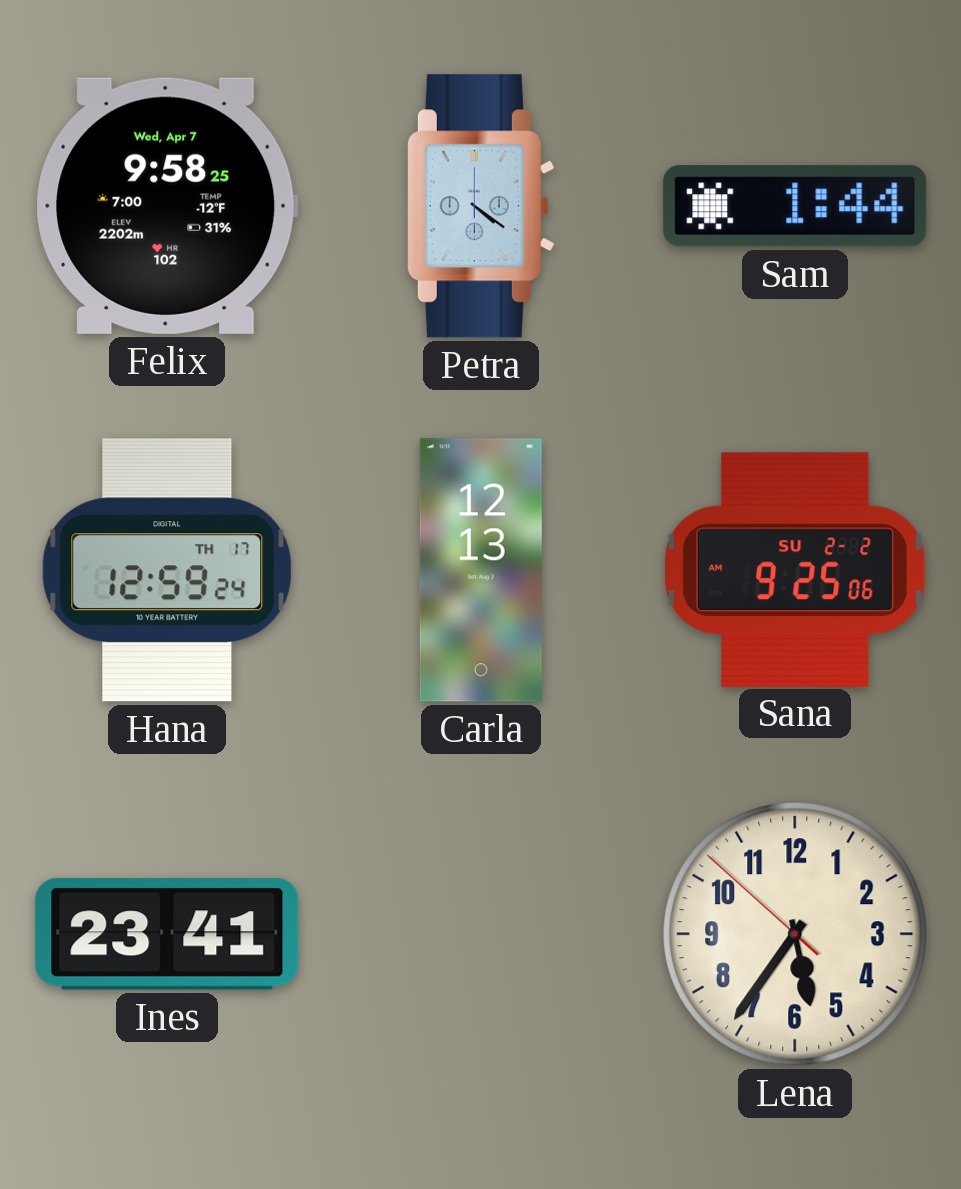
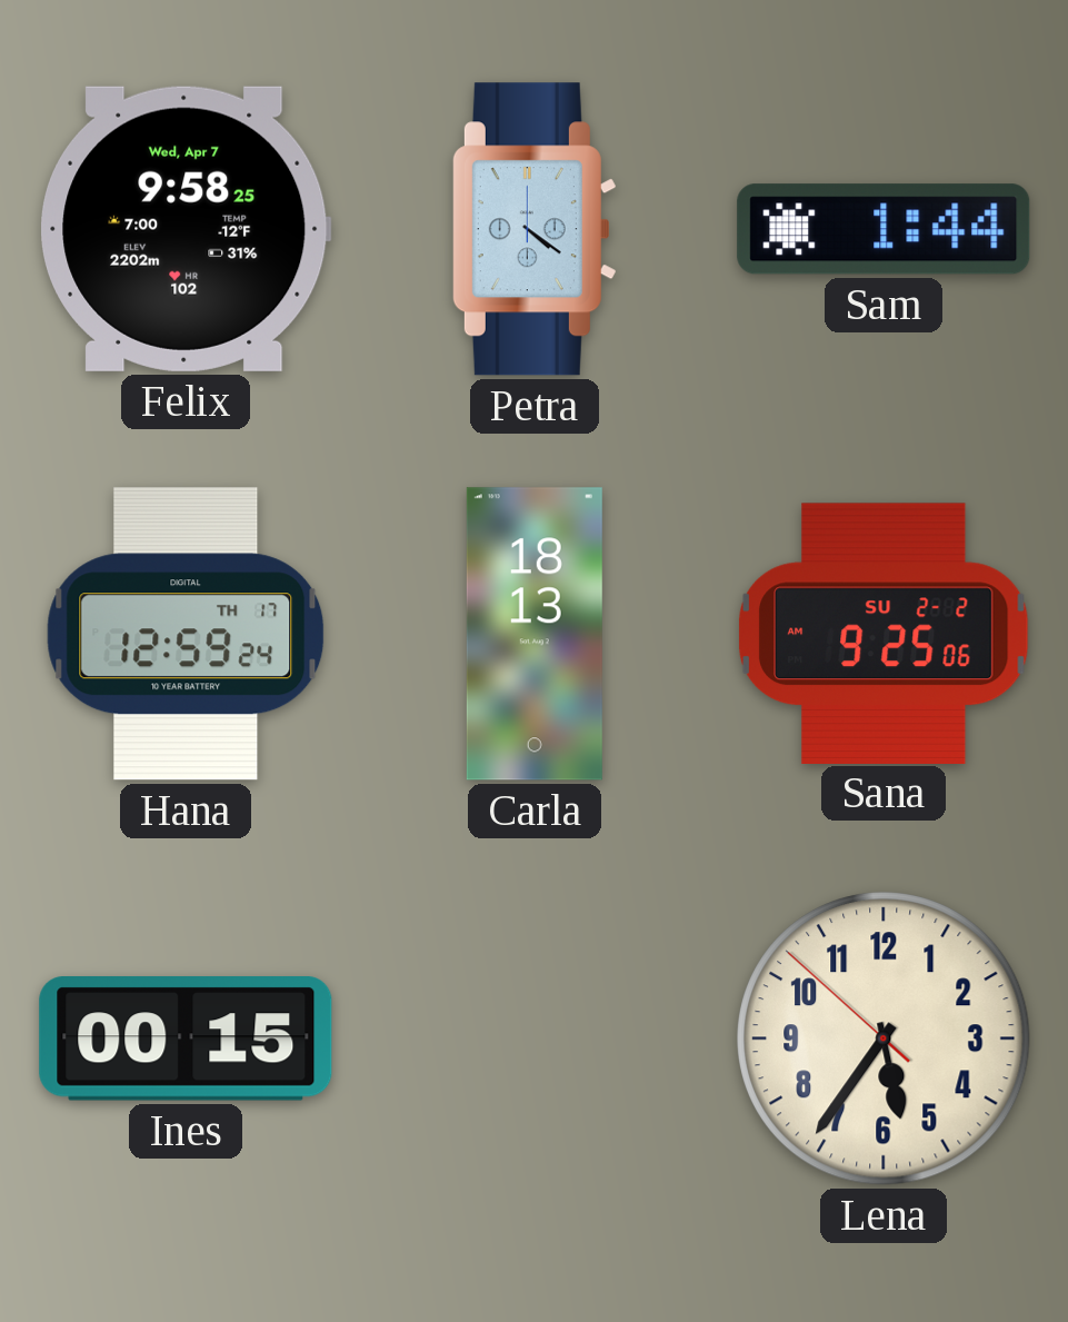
Carla: 12:13 -> 18:13 (535, 634)
Ines: 23:41 -> 00:15 (186, 1038)
